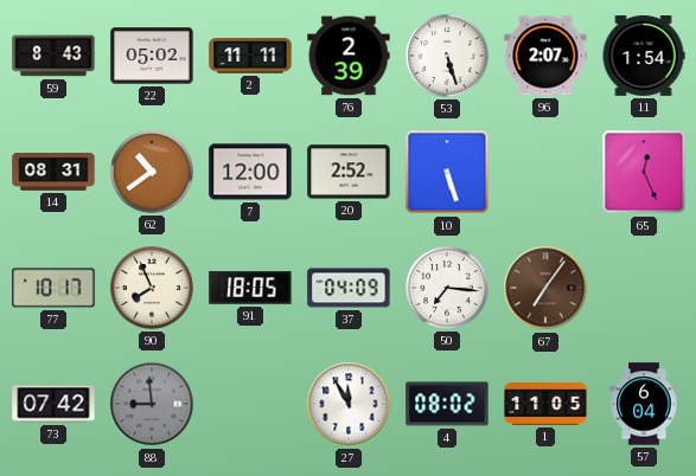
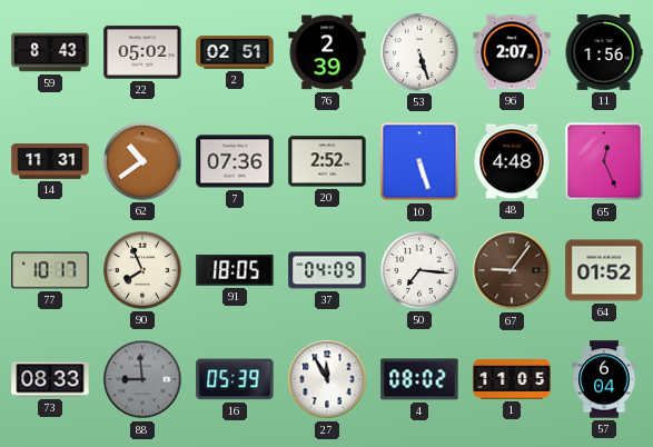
2: 11:11 -> 02:51 (235, 52)
11: 1:54 -> 1:56 (604, 52)
14: 08:31 -> 11:31 (50, 161)
7: 12:00 -> 07:36 (235, 161)
48: none -> 4:48 (512, 161)
67: 7:06 -> 9:06 (512, 270)
64: none -> 01:52 (604, 270)
73: 07:42 -> 08:33 (50, 379)
16: none -> 05:39 (235, 379)
